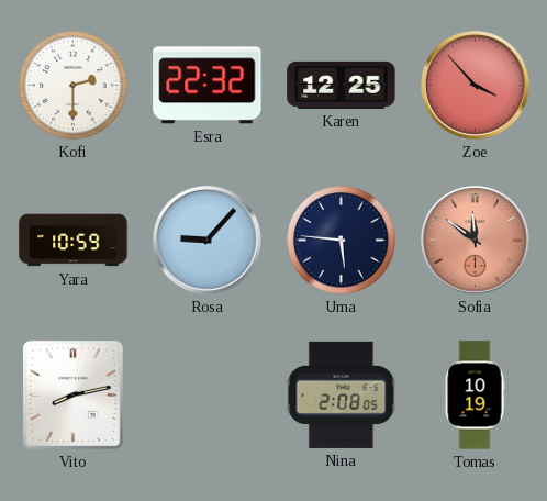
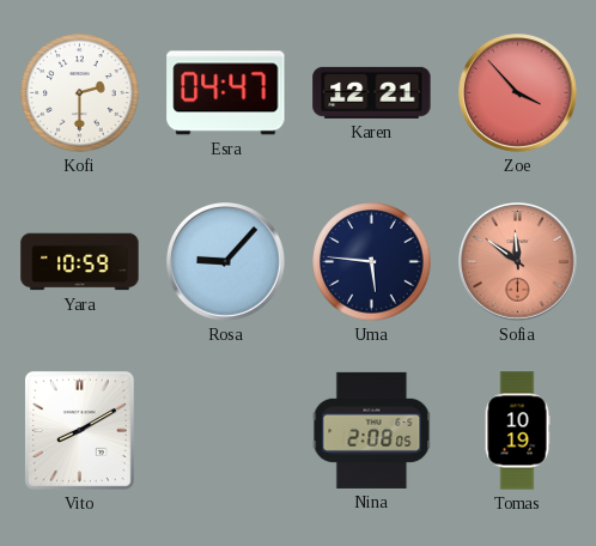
Esra: 22:32 -> 04:47 (226, 93)
Karen: 12:25 -> 12:21 (372, 92)
Vito: 8:13 -> 8:10 (79, 430)
